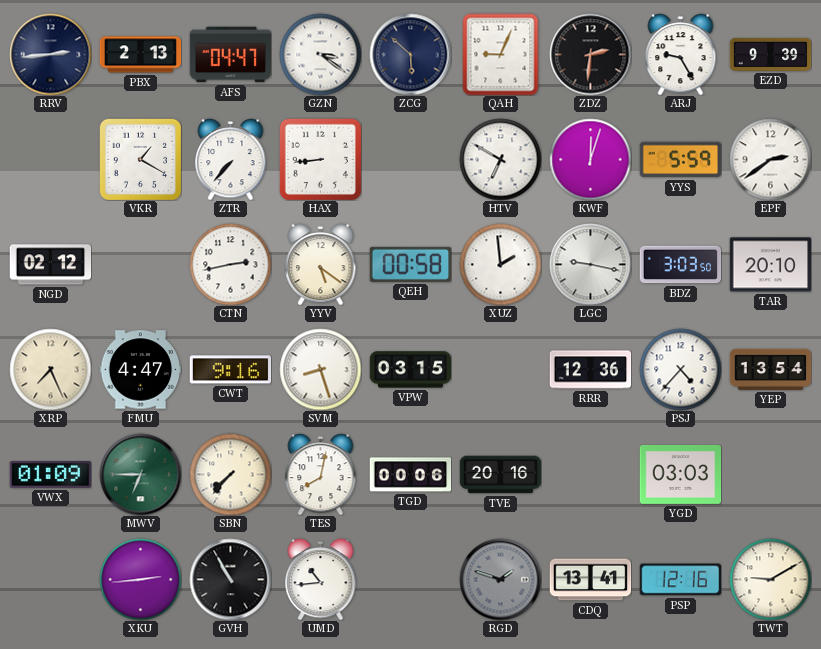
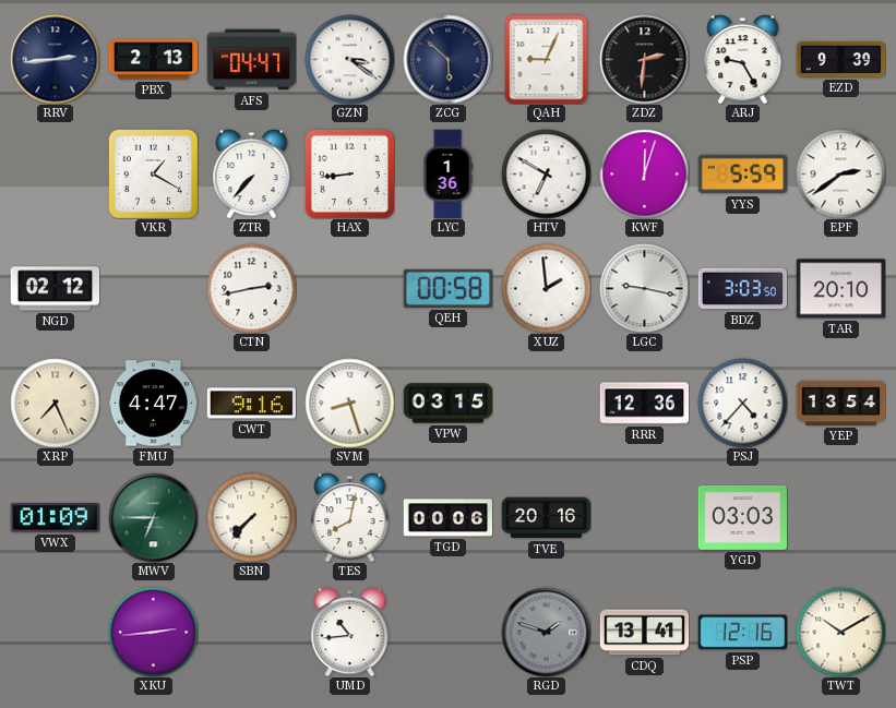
LYC: none -> 1:36 (447, 173)
YYV: 5:21 -> none (321, 264)
GVH: 10:55 -> none (230, 579)
TWT: 9:10 -> 10:10 (840, 632)
